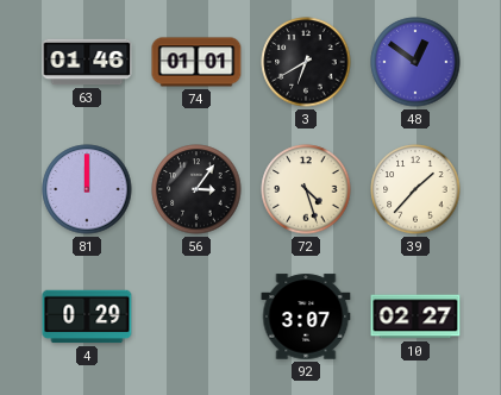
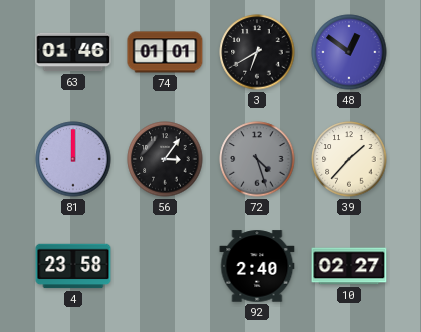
72 dial: cream -> grey (257, 159)
4: 0:29 -> 23:58 (73, 266)
92: 3:07 -> 2:40 (257, 266)
